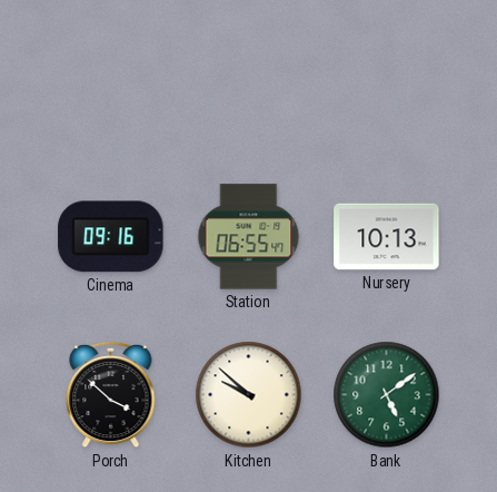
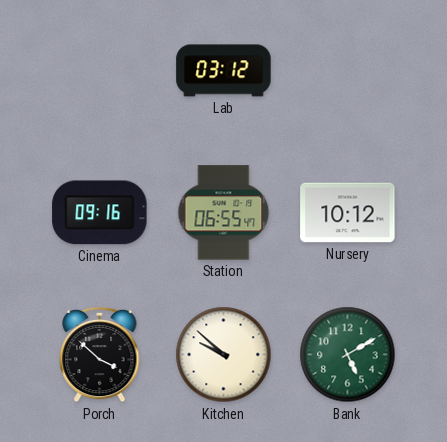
Lab: none -> 03:12 (224, 71)
Nursery: 10:13 -> 10:12 (348, 213)
Bank: 5:09 -> 5:10 (348, 355)
